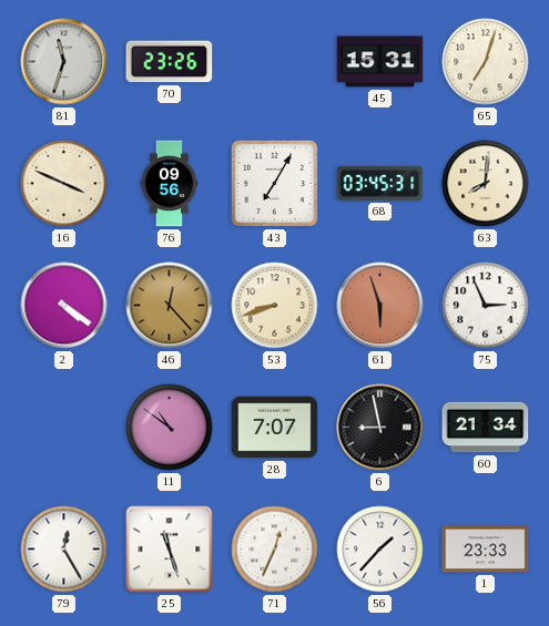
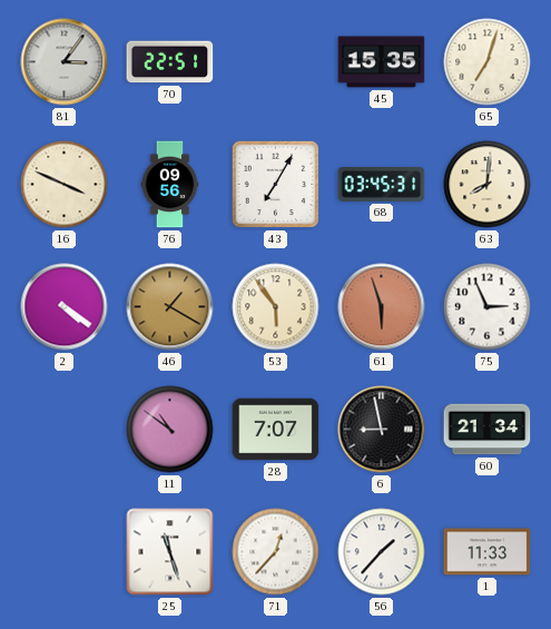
81: 11:33 -> 3:06 (65, 62)
70: 23:26 -> 22:51 (170, 62)
45: 15:31 -> 15:35 (382, 62)
46: 12:23 -> 1:20 (170, 307)
53: 8:42 -> 5:54 (276, 307)
79: 12:25 -> none (64, 550)
71: 12:34 -> 12:37 (276, 552)
1: 23:33 -> 11:33 (488, 552)
